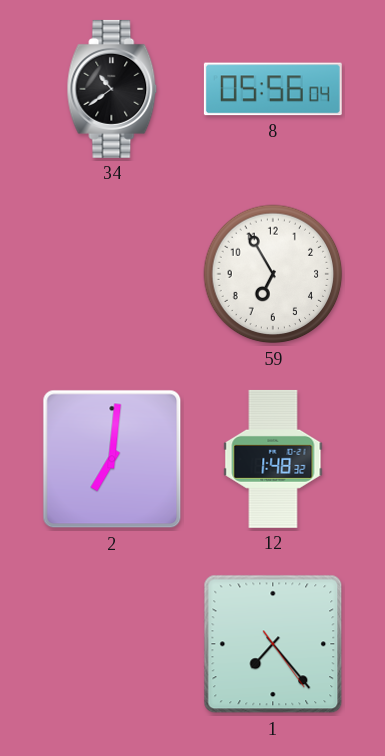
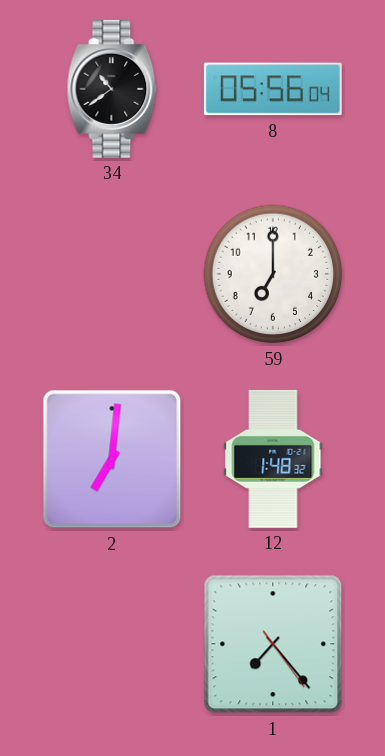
59: 6:55 -> 7:00 (273, 274)
